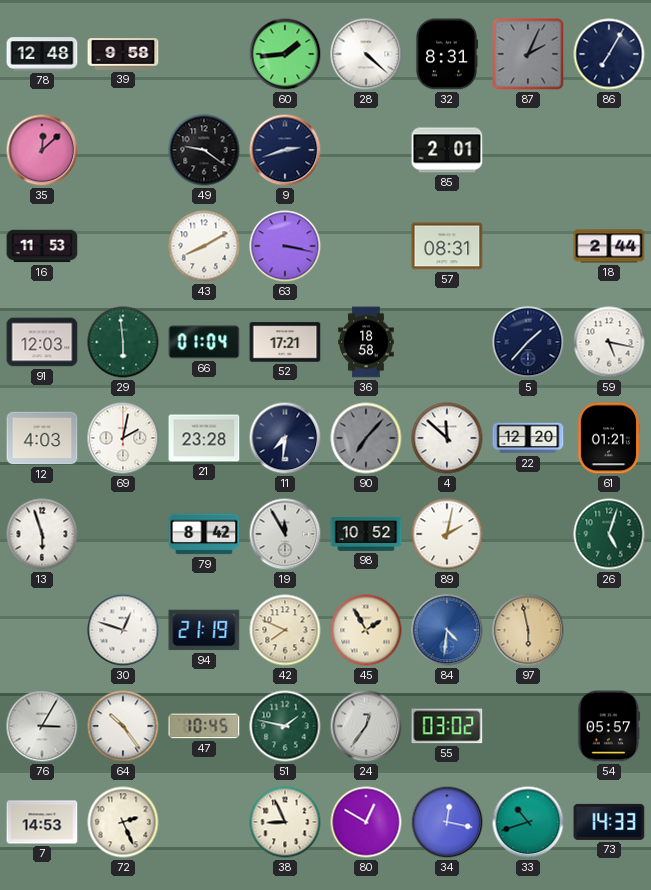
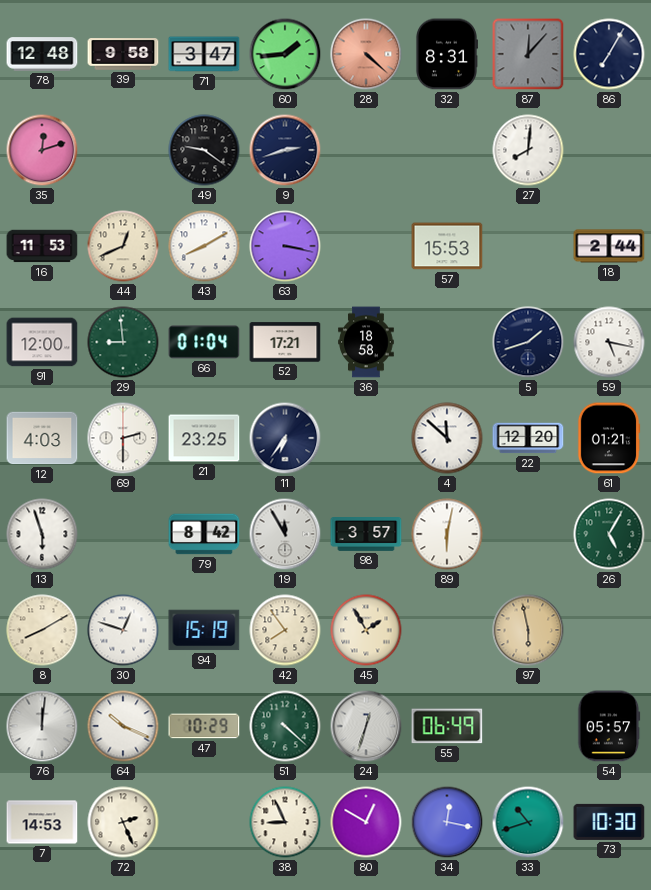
71: none -> 3:47 (204, 54)
28 dial: white -> salmon (366, 54)
87: 2:04 -> 12:07 (528, 54)
35: 12:08 -> 12:12 (42, 150)
85: 2:01 -> none (447, 150)
27: none -> 8:01 (528, 150)
44: none -> 12:41 (123, 246)
57: 08:31 -> 15:53 (447, 246)
91: 12:03 -> 12:00 (42, 342)
29: 5:59 -> 8:59 (123, 342)
5: 1:37 -> 1:42 (528, 342)
69: 2:02 -> 2:30 (123, 438)
21: 23:28 -> 23:25 (204, 438)
11: 7:31 -> 6:36 (285, 438)
90: 7:07 -> none (366, 438)
98: 10:52 -> 3:57 (366, 535)
89: 2:02 -> 6:02 (447, 534)
26: 5:03 -> 5:05 (609, 534)
8: none -> 8:10 (42, 630)
94: 21:19 -> 15:19 (204, 630)
42: 7:49 -> 7:54 (285, 630)
84: 4:31 -> none (447, 630)
76: 3:05 -> 12:01 (42, 726)
64: 10:24 -> 10:19 (123, 726)
47: 10:45 -> 10:29 (204, 726)
51: 1:47 -> 4:22 (285, 726)
24: 12:36 -> 12:33 (366, 726)
55: 03:02 -> 06:49 (447, 726)
73: 14:33 -> 10:30 (609, 822)
